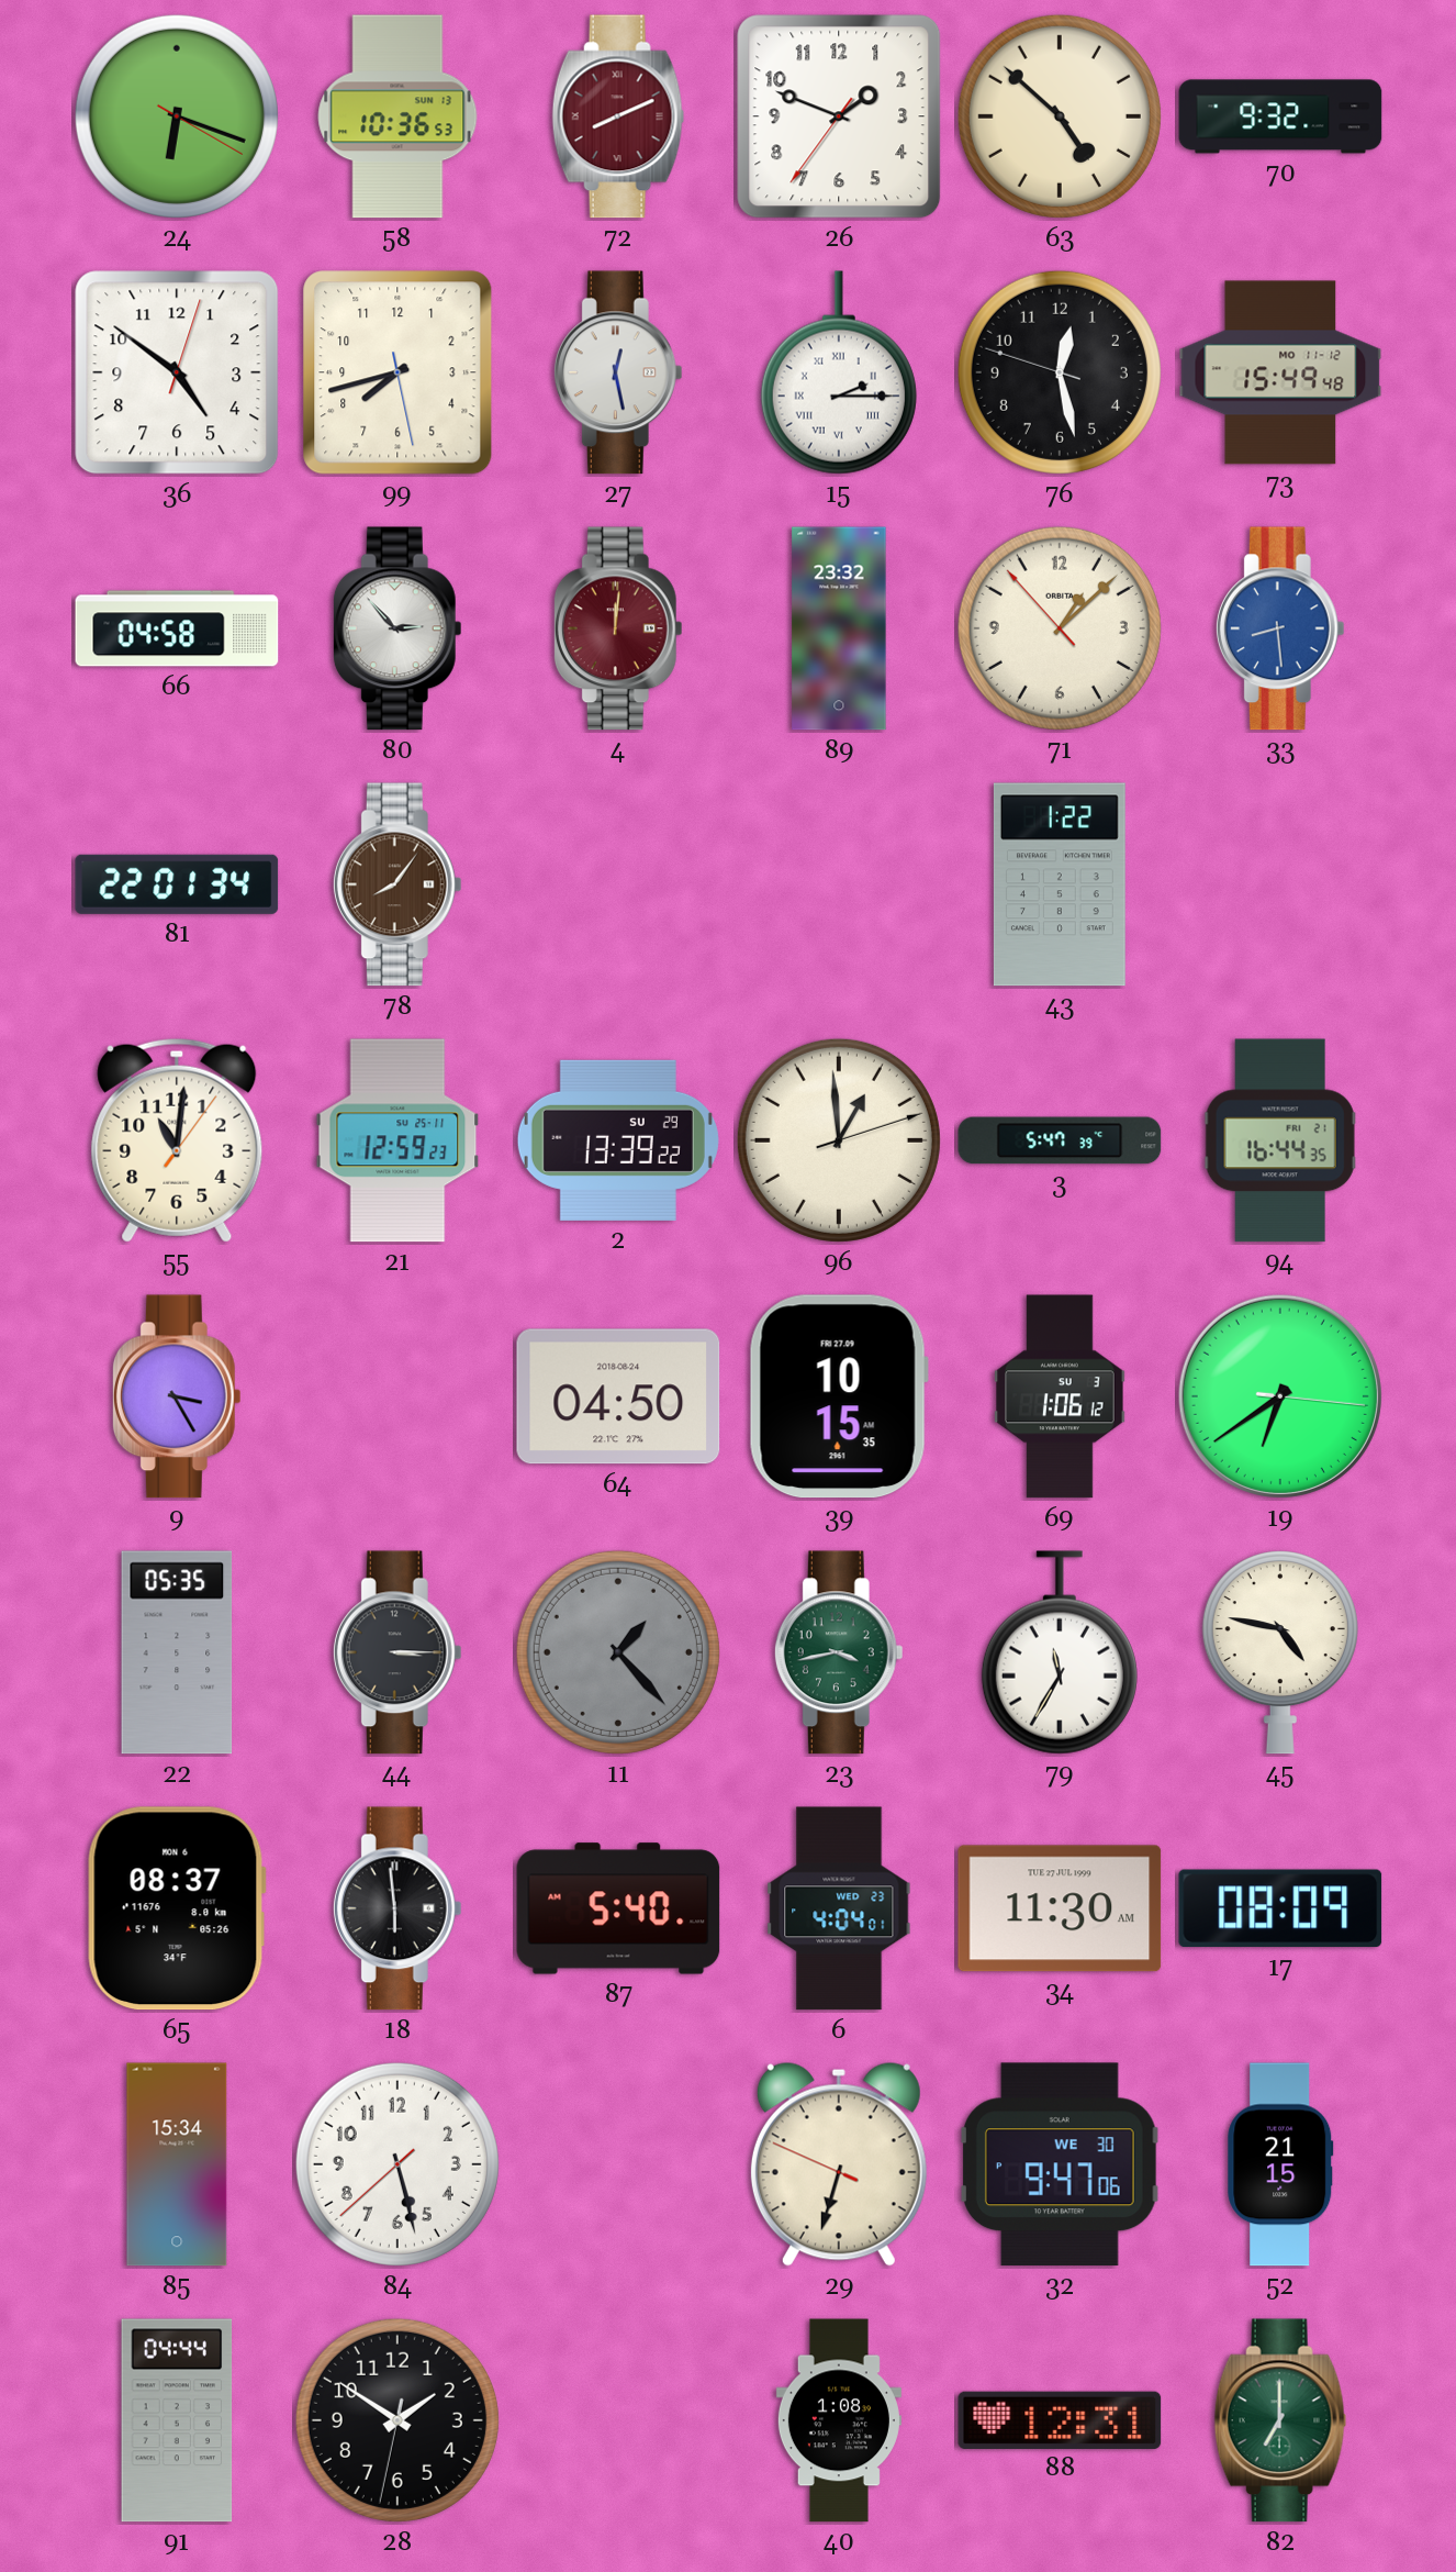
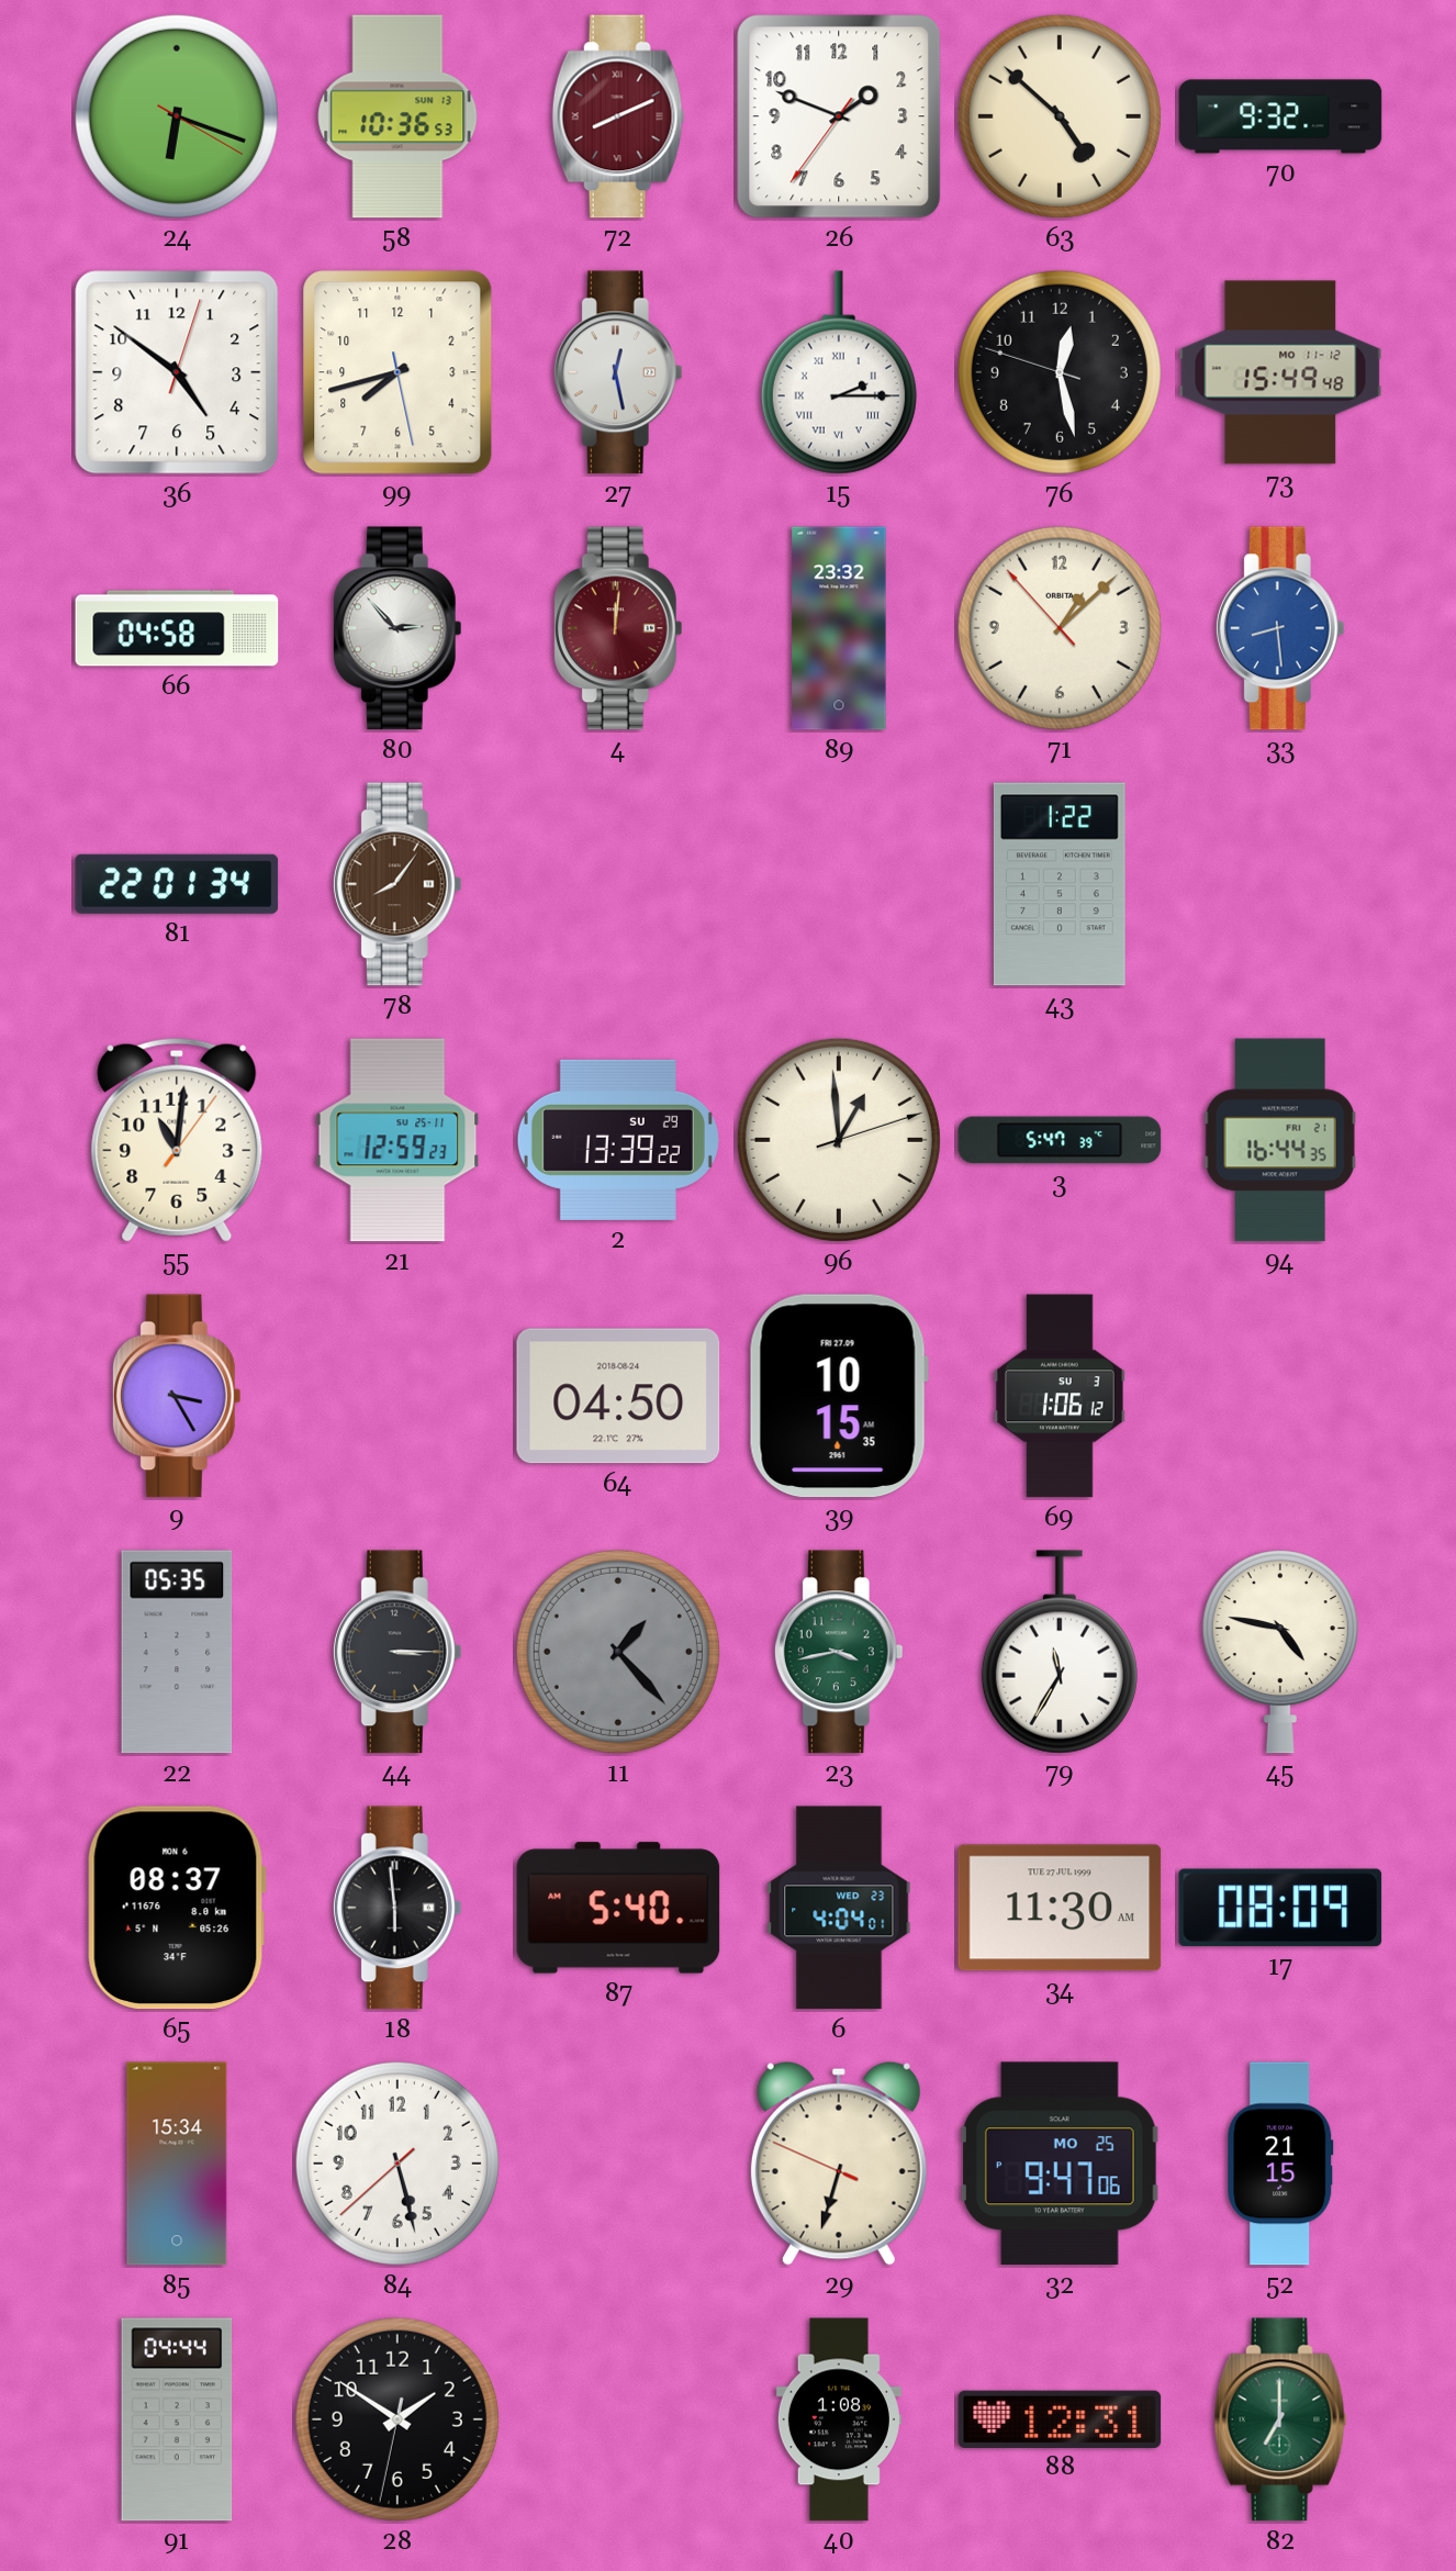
19: 6:39 -> none (1280, 1396)
32 date: WE 30 -> MO 25 (1060, 2164)
